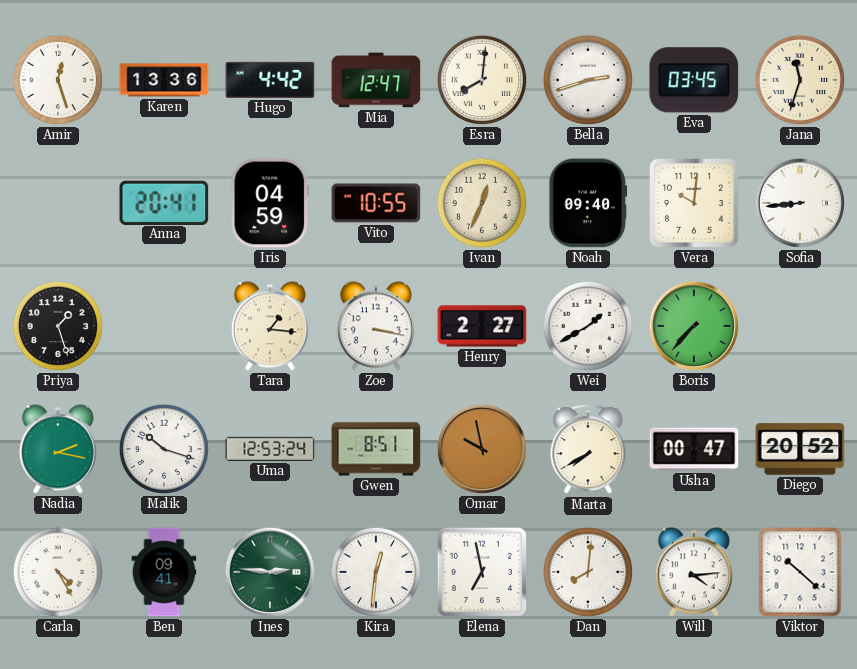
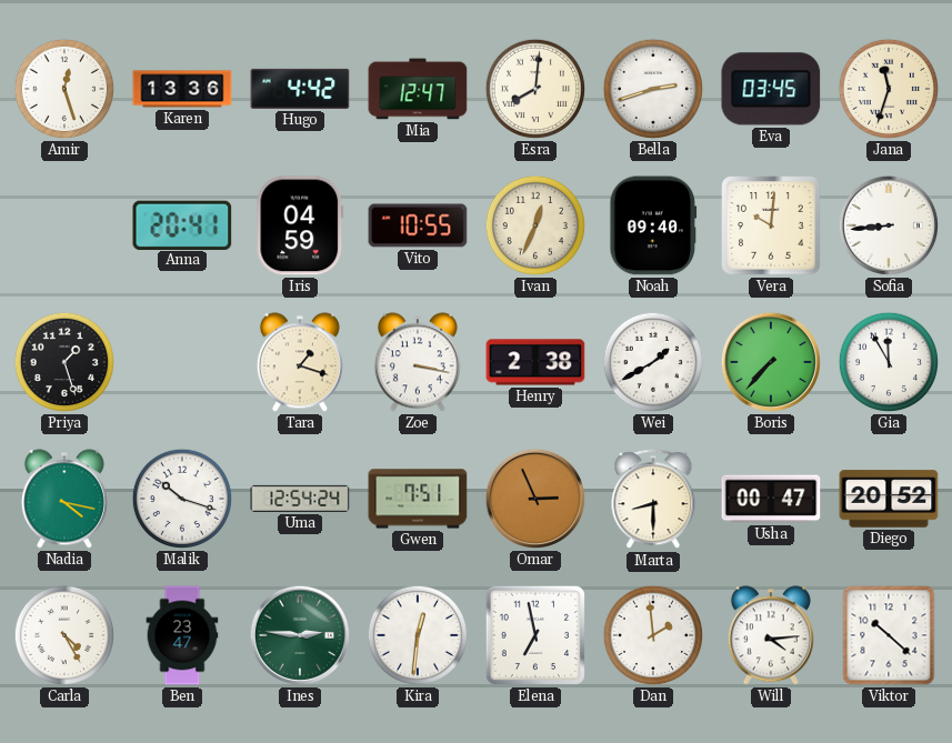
Tara: 1:16 -> 1:18 (300, 362)
Henry: 2:27 -> 2:38 (535, 362)
Gia: none -> 11:55 (889, 362)
Nadia: 2:17 -> 4:17 (64, 499)
Uma: 12:53 -> 12:54 (300, 499)
Gwen: 8:51 -> 7:51 (418, 499)
Omar: 9:58 -> 2:56 (535, 499)
Marta: 7:40 -> 8:30 (653, 500)
Ben: 09:41 -> 23:47 (182, 635)
Dan: 8:01 -> 1:59 (653, 635)
